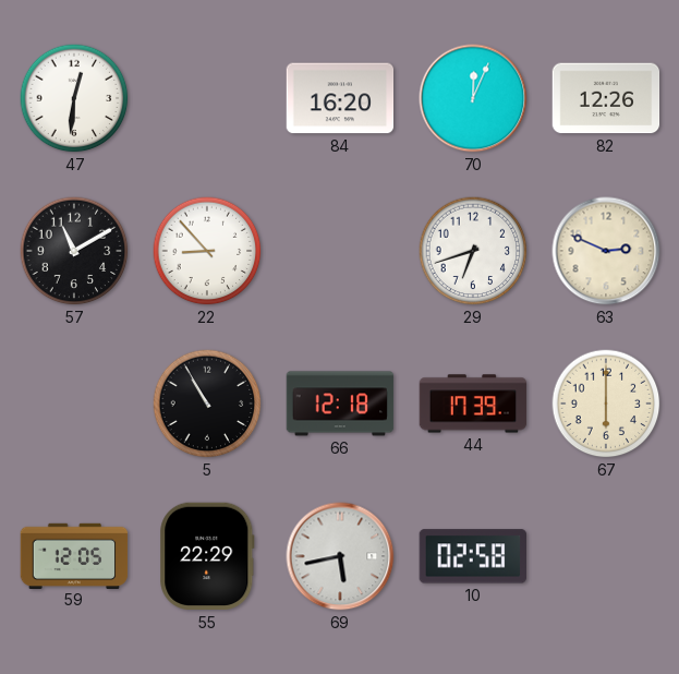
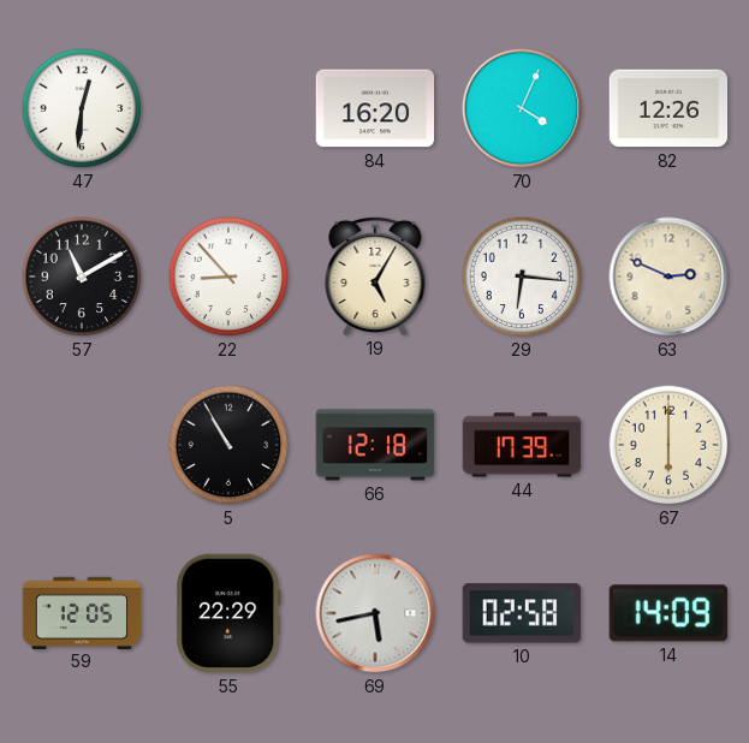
70: 12:04 -> 4:04 (522, 108)
19: none -> 5:05 (375, 275)
29: 6:42 -> 6:16 (522, 277)
14: none -> 14:09 (668, 613)
